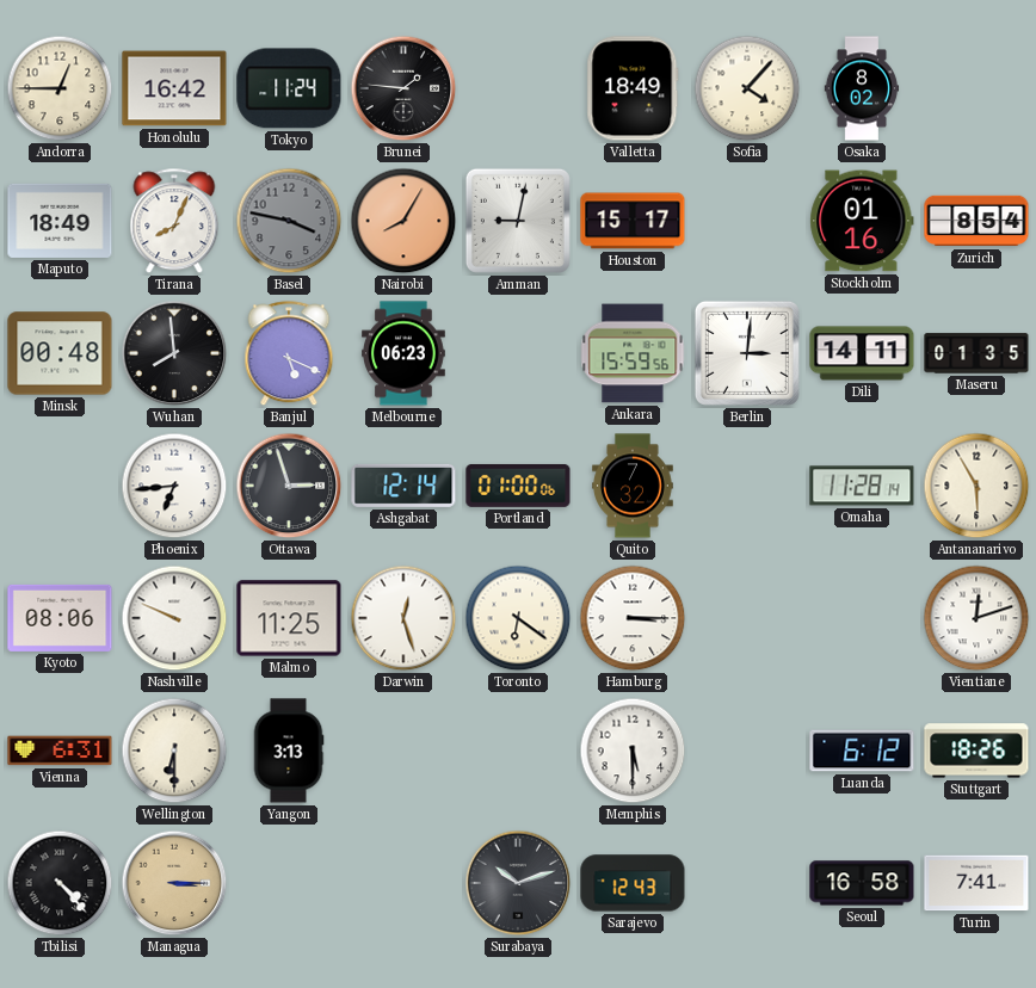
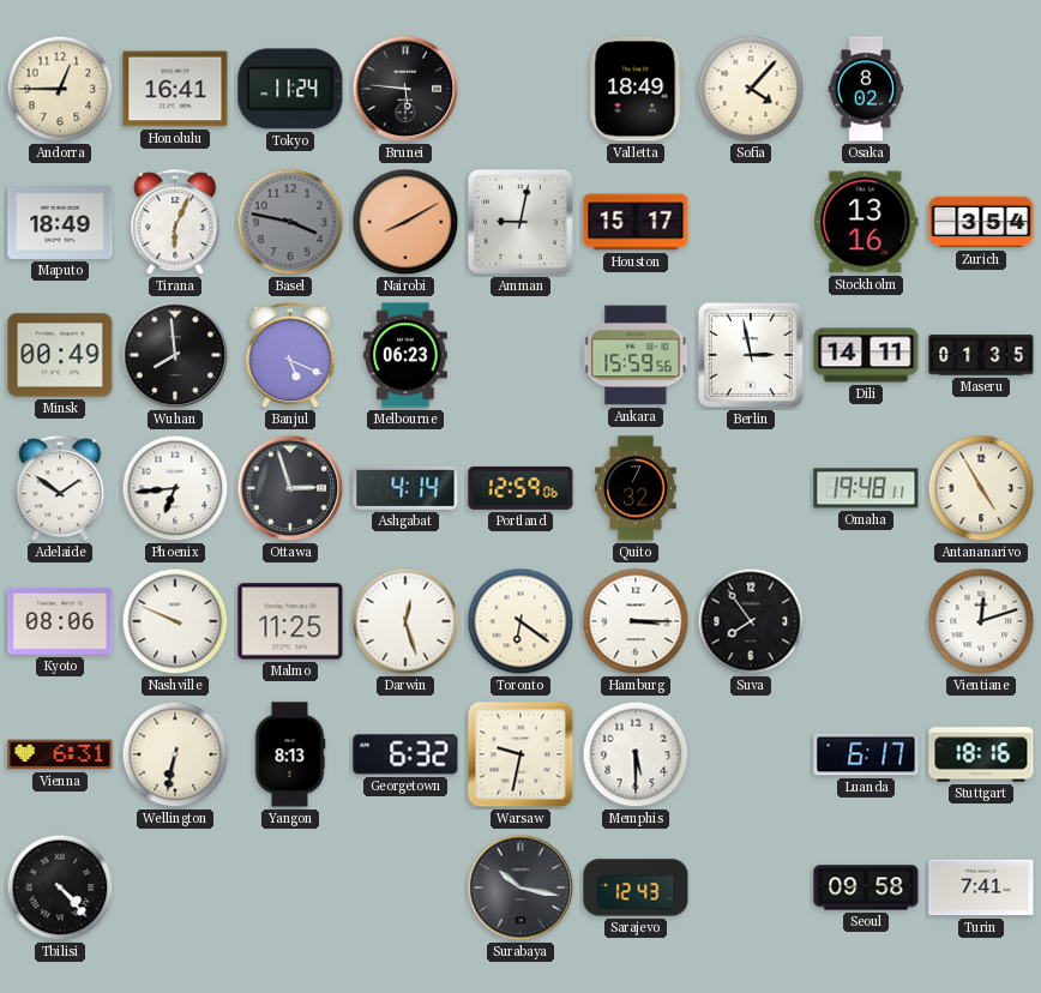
Honolulu: 16:42 -> 16:41 (175, 89)
Brunei: 1:46 -> 5:46 (405, 89)
Tirana: 8:04 -> 6:04 (175, 223)
Nairobi: 8:05 -> 8:10 (405, 222)
Stockholm: 01:16 -> 13:16 (866, 222)
Zurich: 8:54 -> 3:54 (981, 222)
Minsk: 00:48 -> 00:49 (60, 355)
Berlin: 3:01 -> 2:58 (751, 355)
Adelaide: none -> 1:51 (60, 489)
Ashgabat: 12:14 -> 4:14 (405, 488)
Portland: 01:00 -> 12:59 (520, 488)
Omaha: 11:28 -> 19:48 (866, 488)
Antananarivo: 5:55 -> 4:55 (981, 488)
Suva: none -> 7:54 (751, 621)
Wellington: 6:30 -> 6:32 (175, 754)
Yangon: 3:13 -> 8:13 (290, 754)
Georgetown: none -> 6:32 (405, 754)
Warsaw: none -> 9:32 (520, 754)
Luanda: 6:12 -> 6:17 (866, 754)
Stuttgart: 18:26 -> 18:16 (981, 754)
Managua: 3:15 -> none (174, 883)
Surabaya: 10:12 -> 10:17 (520, 887)
Seoul: 16:58 -> 09:58 (866, 887)
